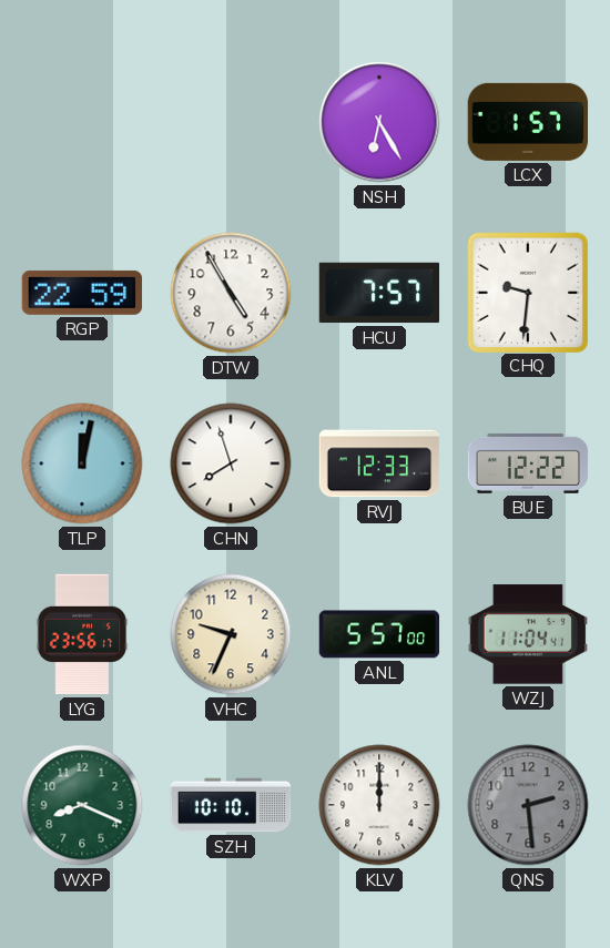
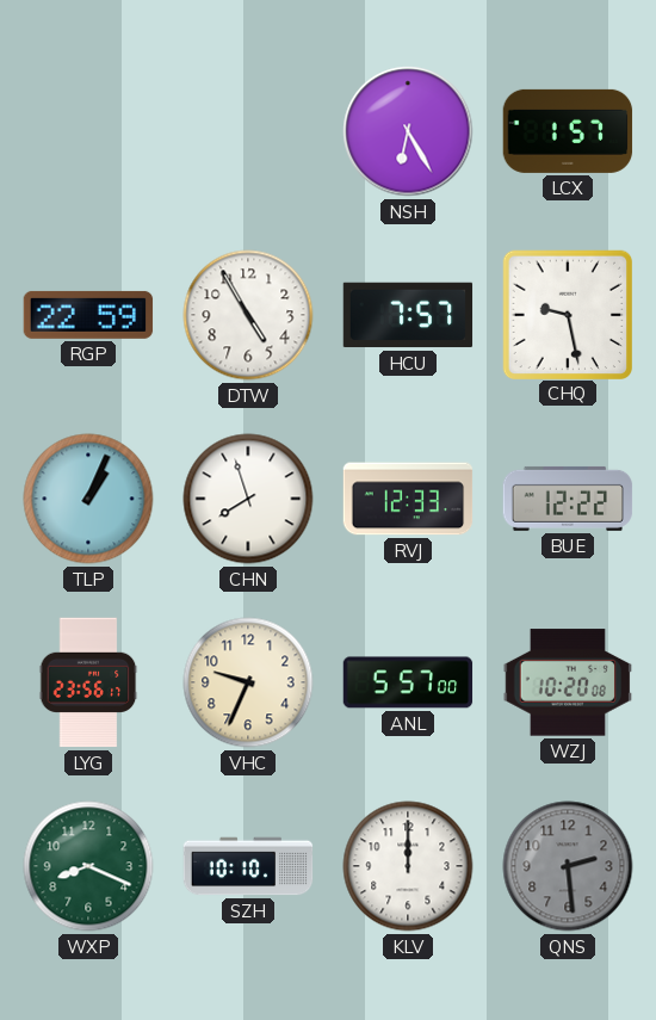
CHQ: 9:31 -> 9:28 (567, 314)
TLP: 12:02 -> 1:04 (88, 499)
WZJ: 11:04 -> 10:20 (567, 682)
